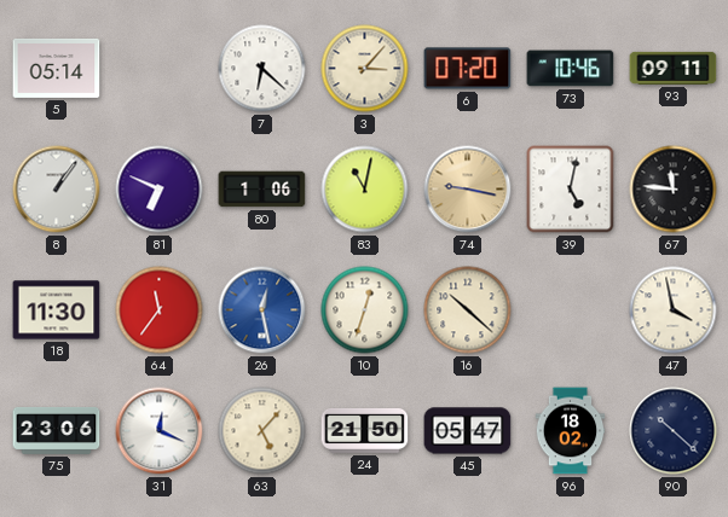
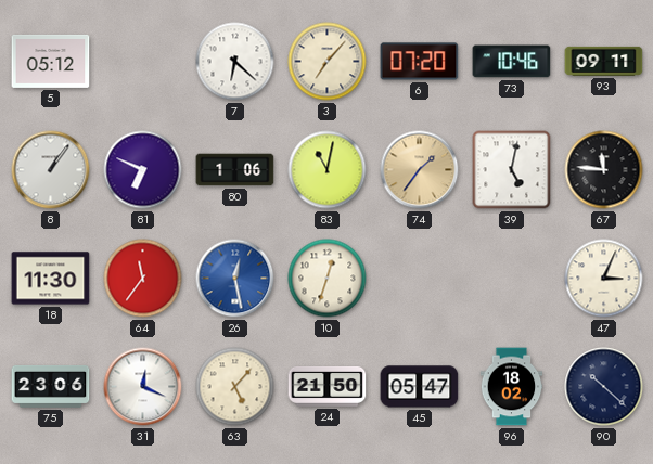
5: 05:14 -> 05:12 (51, 61)
3: 3:07 -> 7:07 (328, 62)
74: 9:17 -> 1:36 (420, 170)
16: 10:22 -> none (468, 310)
47: 3:58 -> 3:04 (604, 279)
